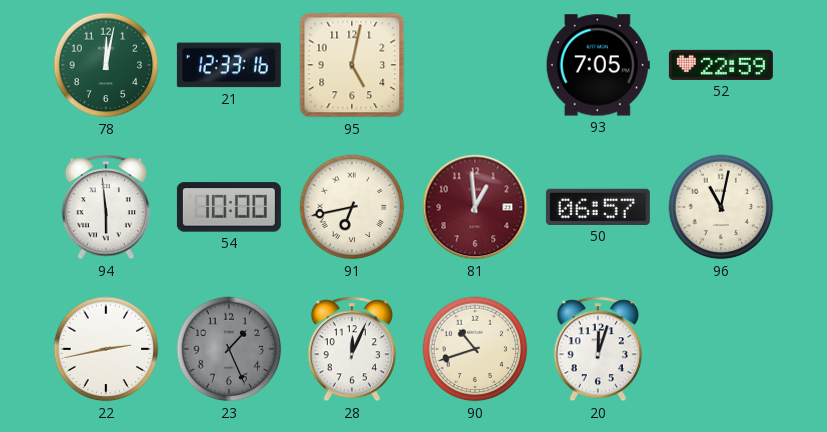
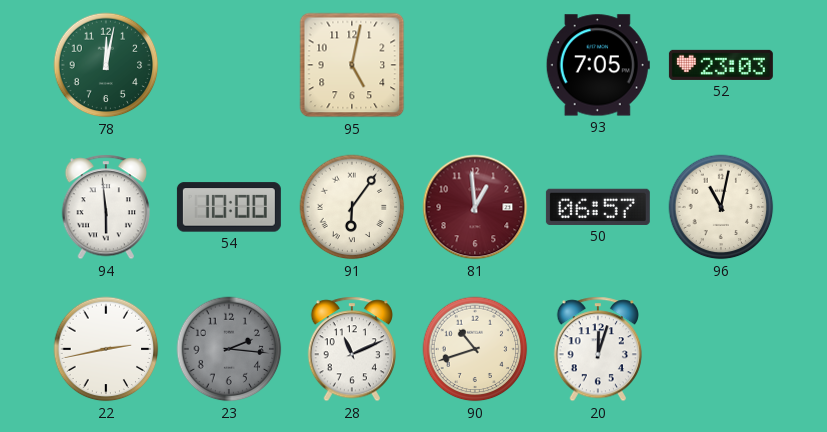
21: 12:33 -> none (229, 65)
52: 22:59 -> 23:03 (721, 65)
91: 6:43 -> 6:06 (352, 207)
23: 1:26 -> 2:16 (229, 349)
28: 12:04 -> 11:11 (351, 349)
